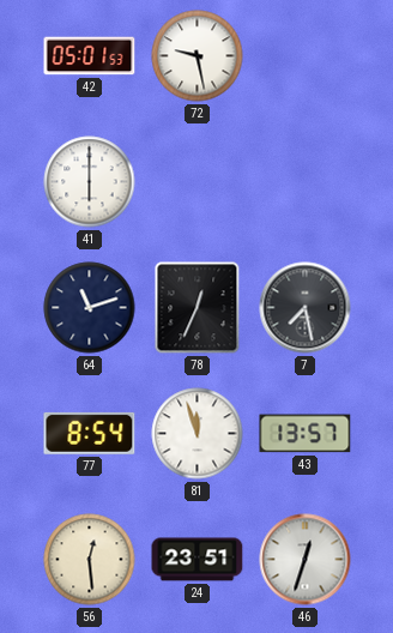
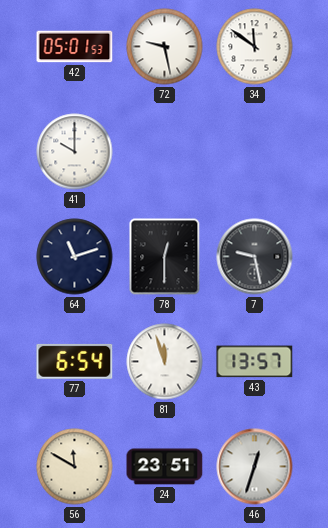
34: none -> 11:51 (255, 47)
41: 6:00 -> 10:00 (75, 152)
78: 12:34 -> 12:30 (165, 257)
7: 7:28 -> 9:28 (255, 257)
77: 8:54 -> 6:54 (75, 361)
56: 12:29 -> 11:50 (75, 467)
